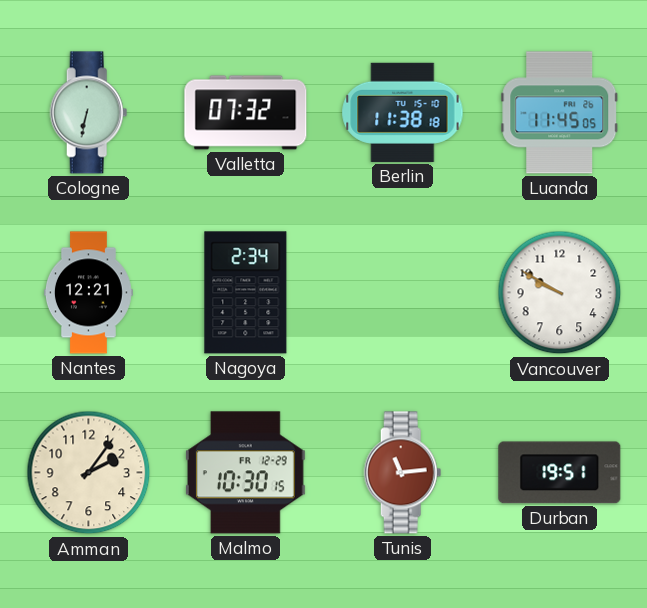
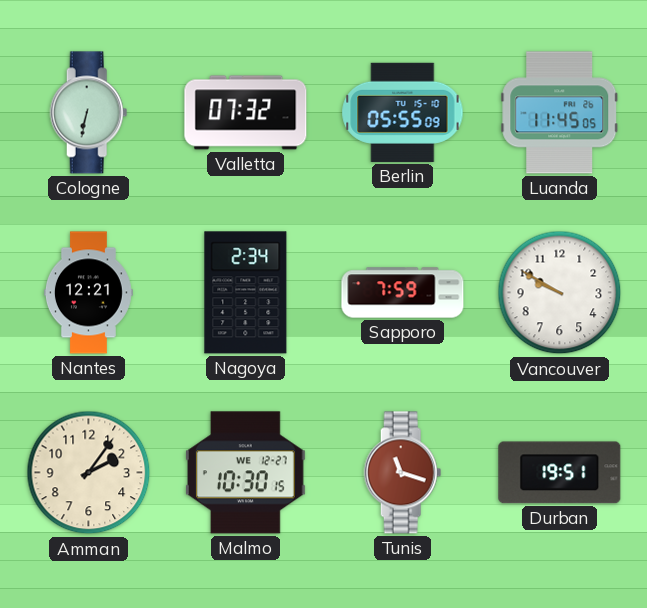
Berlin: 11:38 -> 05:55 (403, 112)
Sapporo: none -> 7:59 (403, 293)
Malmo date: FR 12-29 -> WE 12-27 (246, 473)
Tunis: 11:14 -> 11:18 (403, 473)
